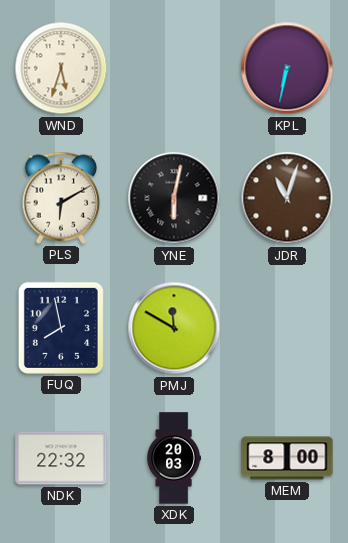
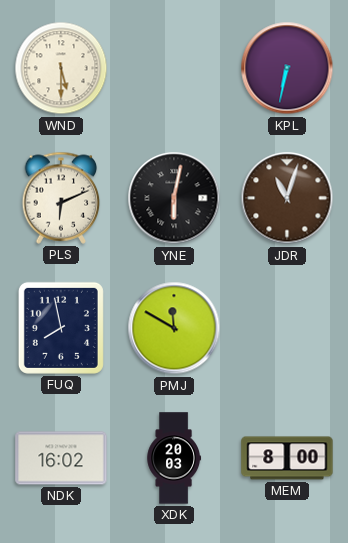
WND: 5:33 -> 5:30 (61, 68)
PLS: 6:10 -> 6:11 (61, 198)
NDK: 22:32 -> 16:02 (61, 458)
